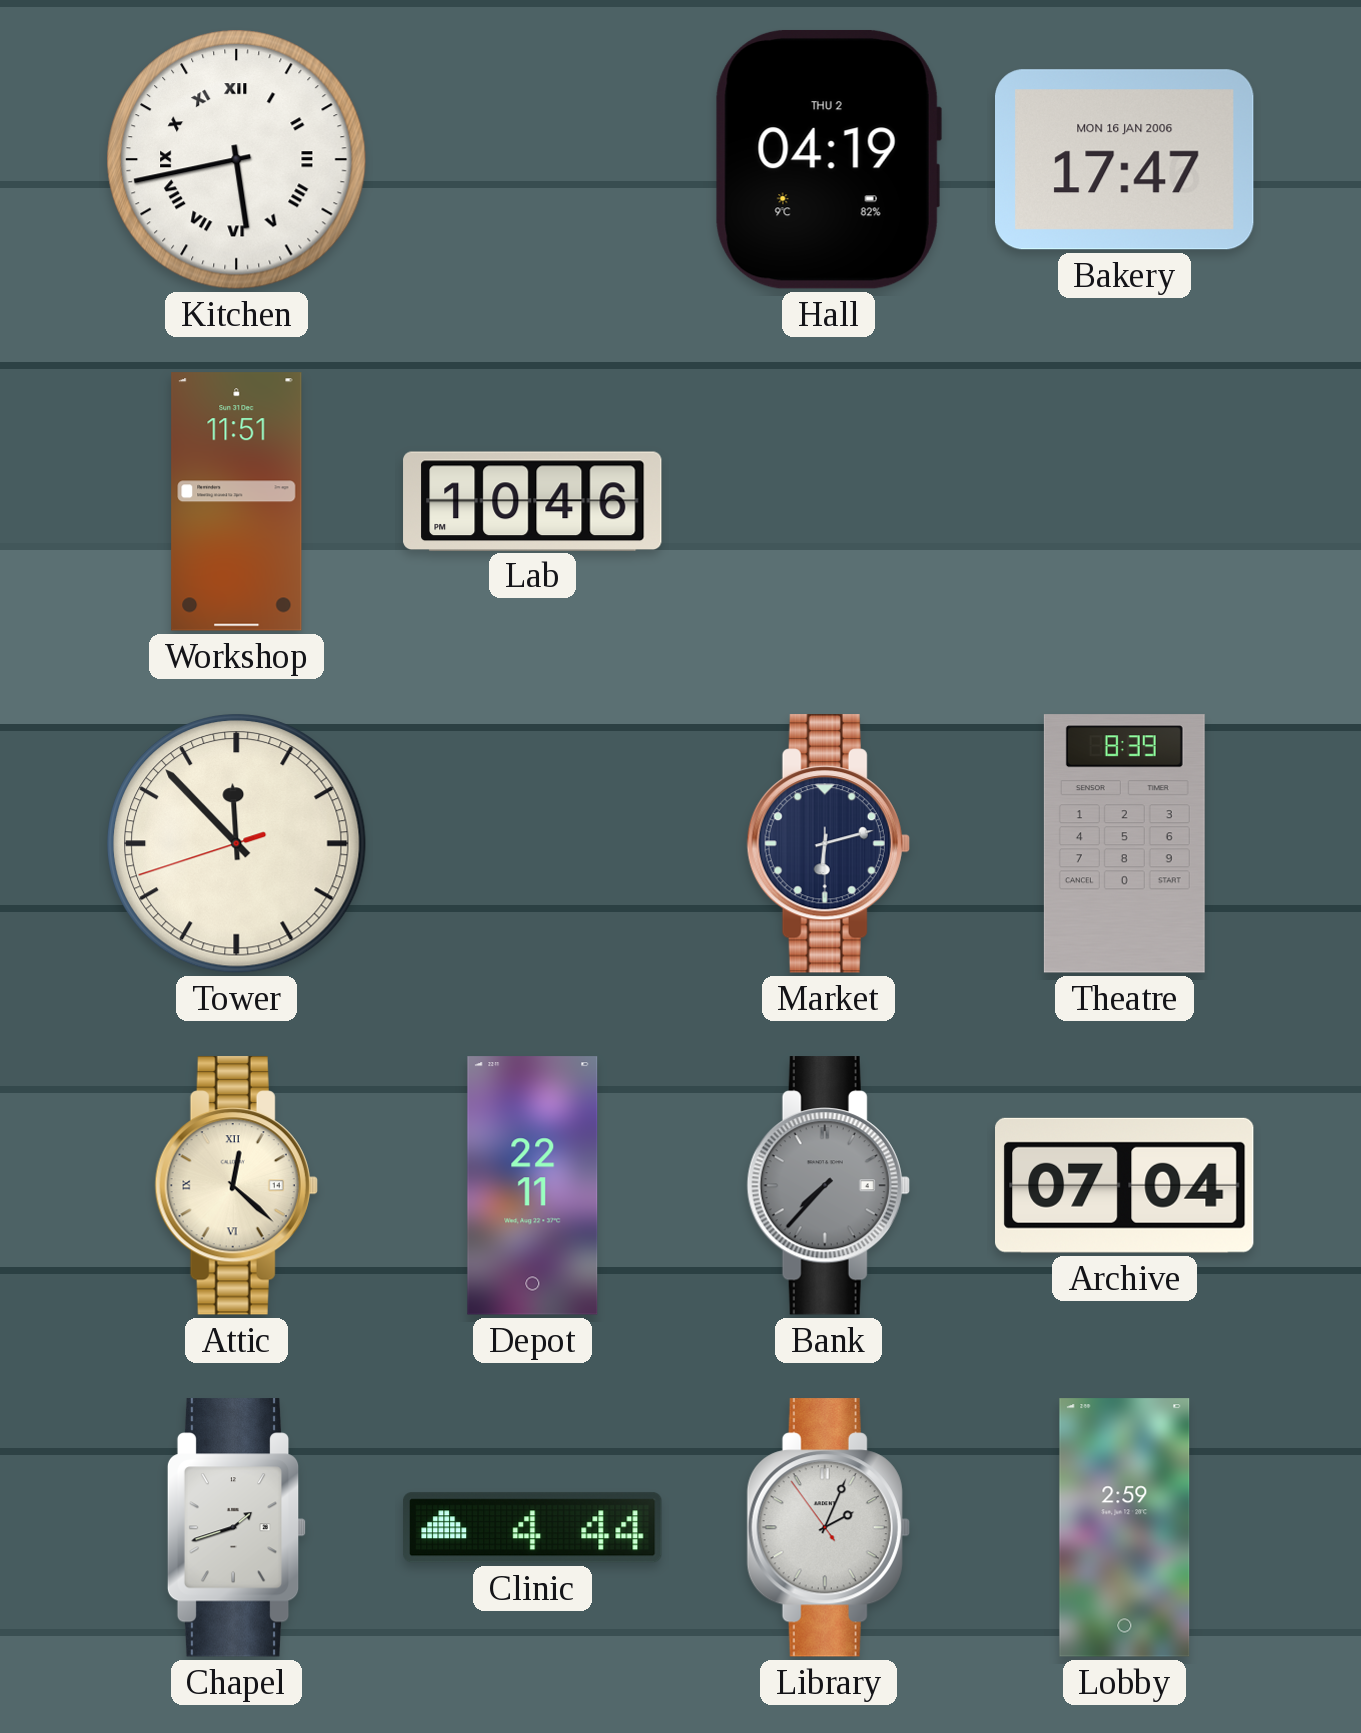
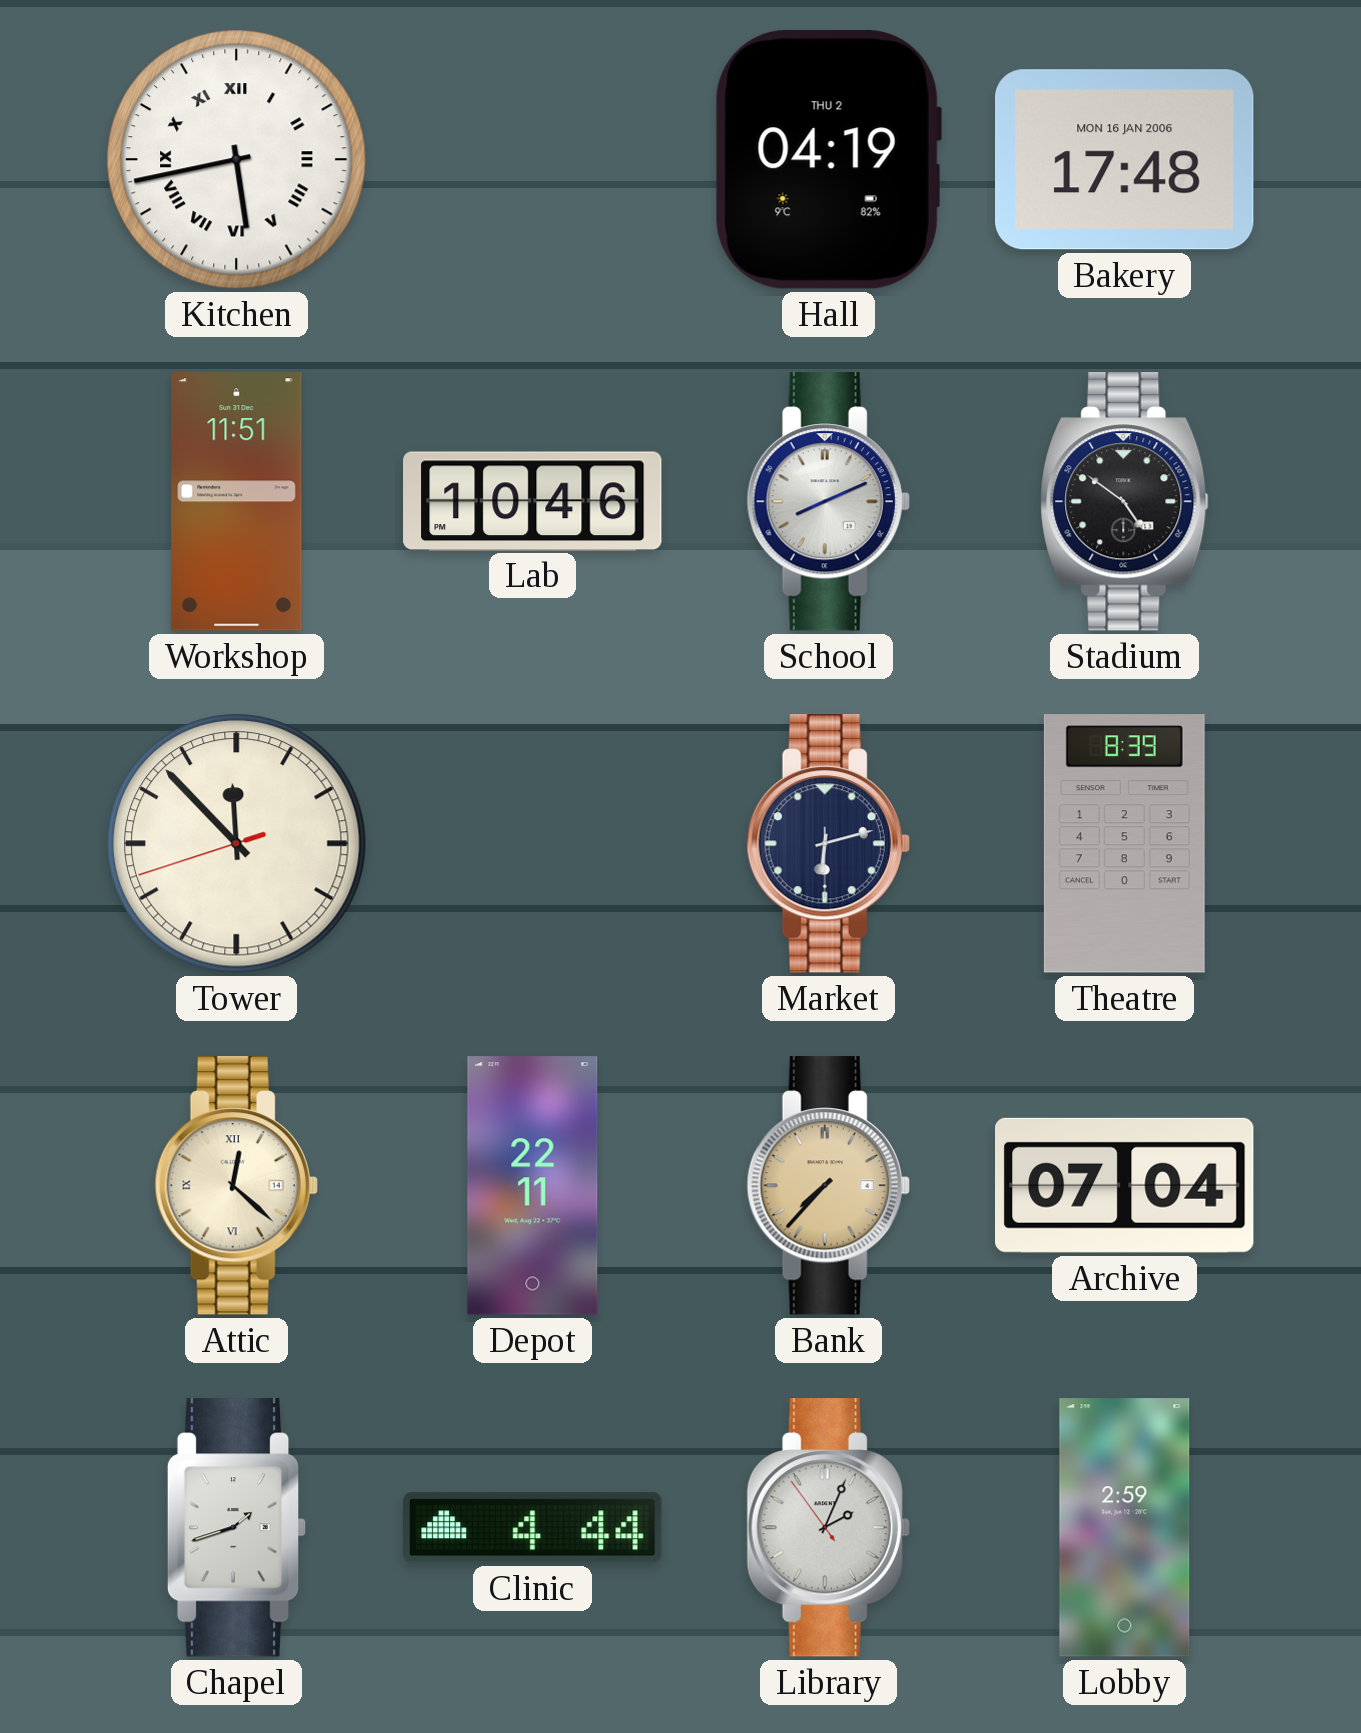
Bakery: 17:47 -> 17:48 (1125, 160)
School: none -> 8:11 (828, 502)
Stadium: none -> 4:51 (1125, 502)
Bank dial: grey -> champagne (828, 1186)
